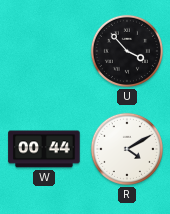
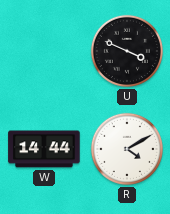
U: 3:53 -> 3:49 (127, 51)
W: 00:44 -> 14:44 (44, 149)
